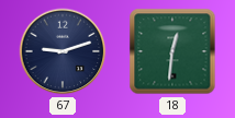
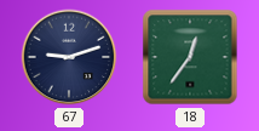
18: 12:31 -> 12:36 (190, 57)
